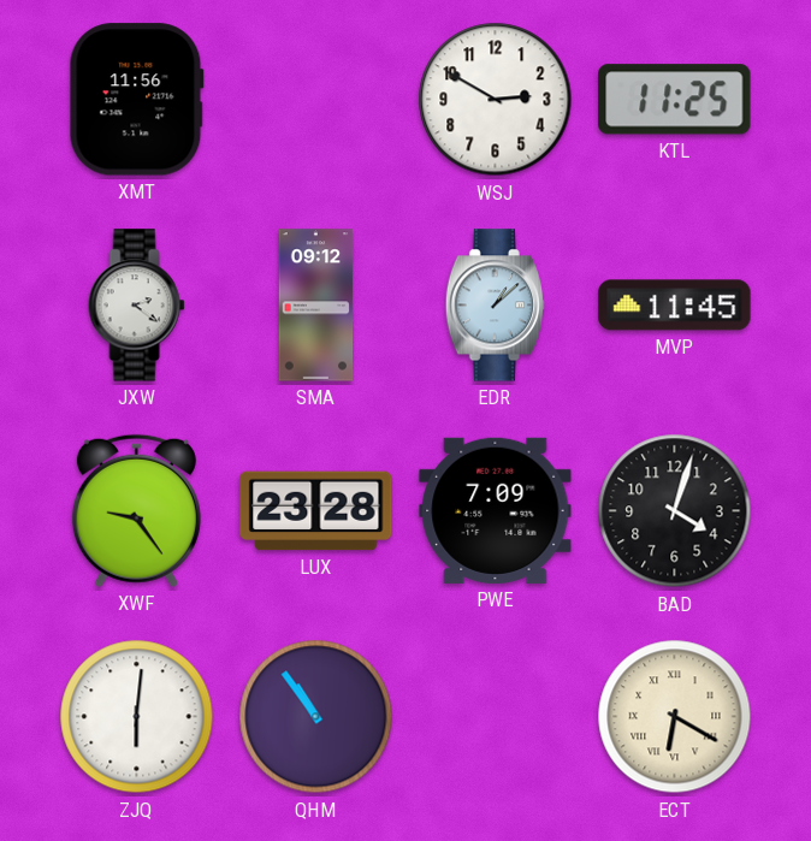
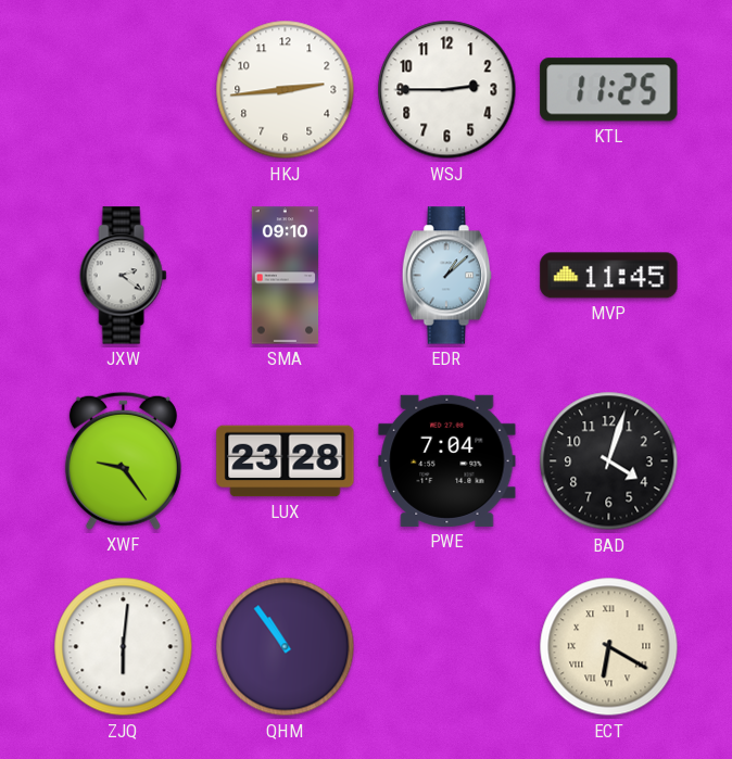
XMT: 11:56 -> none (136, 100)
HKJ: none -> 2:44 (286, 90)
WSJ: 2:50 -> 2:45 (447, 90)
SMA: 09:12 -> 09:10 (286, 276)
PWE: 7:09 -> 7:04 (447, 460)
